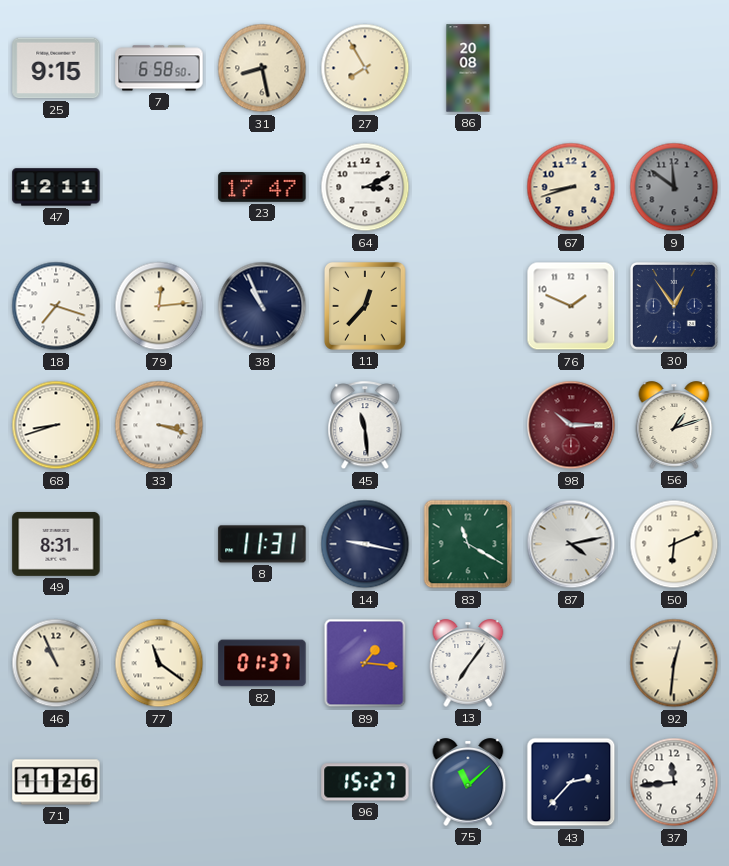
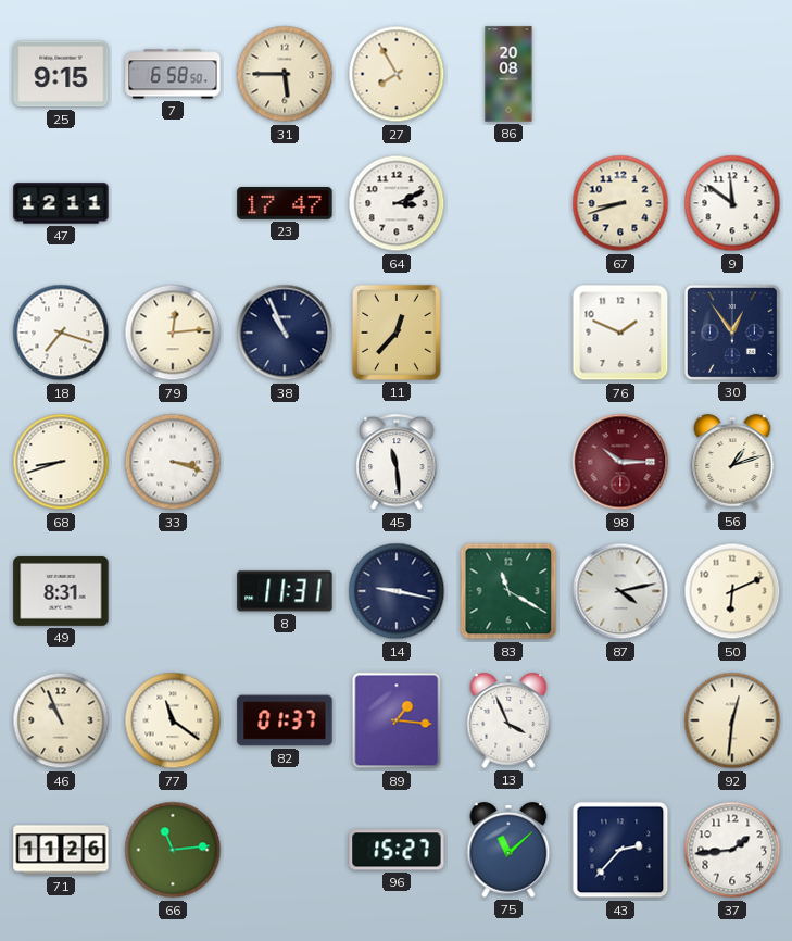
31: 8:28 -> 5:45 (285, 74)
9 dial: grey -> white (732, 203)
13: 7:06 -> 3:56 (508, 720)
66: none -> 11:14 (173, 850)
37: 11:44 -> 1:44 (732, 850)
